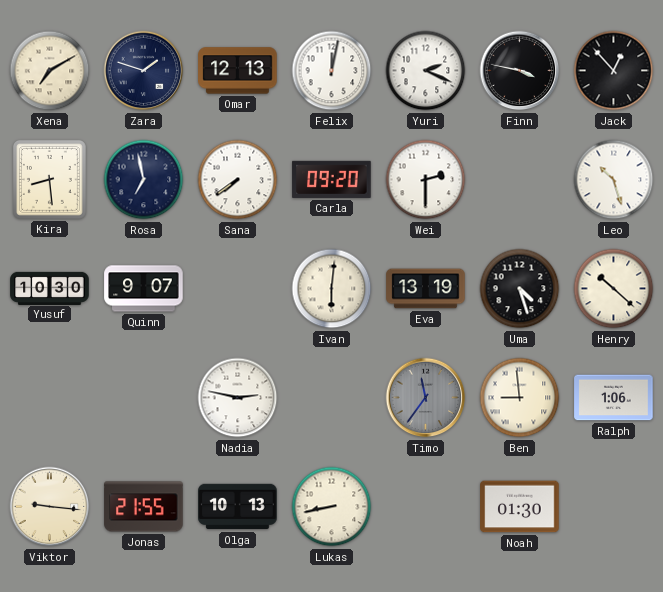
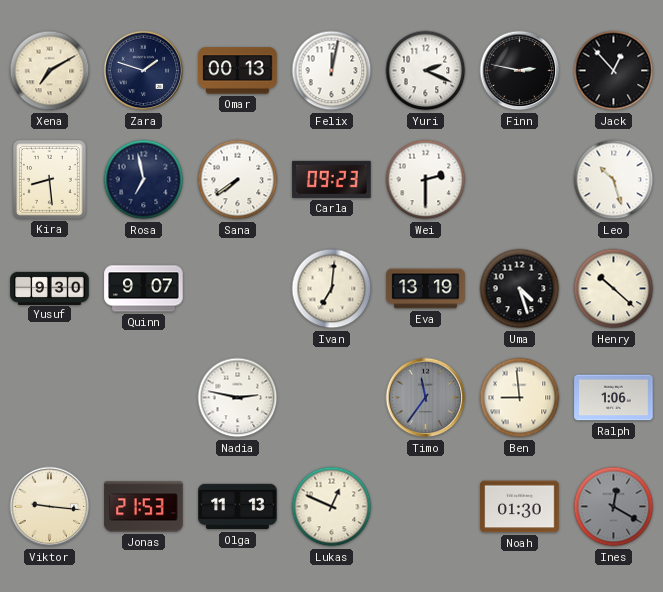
Omar: 12:13 -> 00:13 (238, 71)
Finn: 3:47 -> 2:47 (520, 71)
Carla: 09:20 -> 09:23 (332, 179)
Yusuf: 10:30 -> 9:30 (50, 288)
Ivan: 6:01 -> 7:01 (332, 289)
Jonas: 21:55 -> 21:53 (144, 507)
Olga: 10:13 -> 11:13 (238, 507)
Lukas: 8:43 -> 12:49 (332, 507)
Ines: none -> 12:20 (614, 507)
